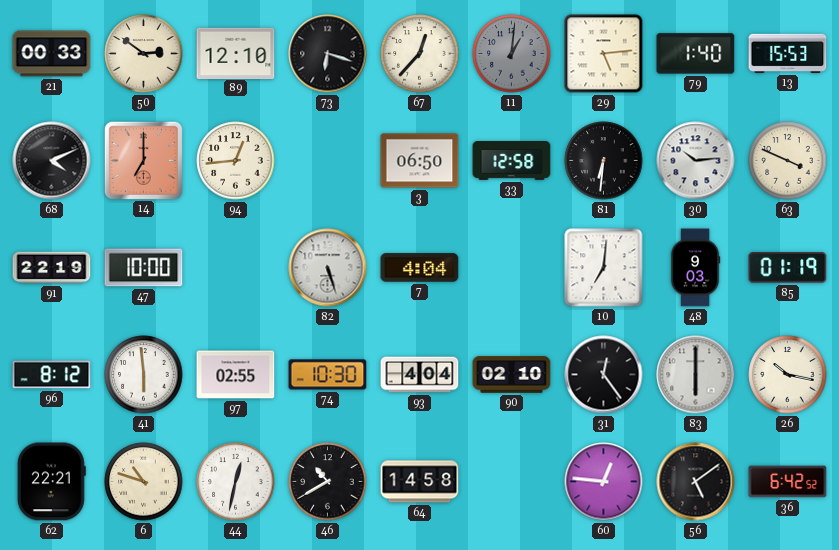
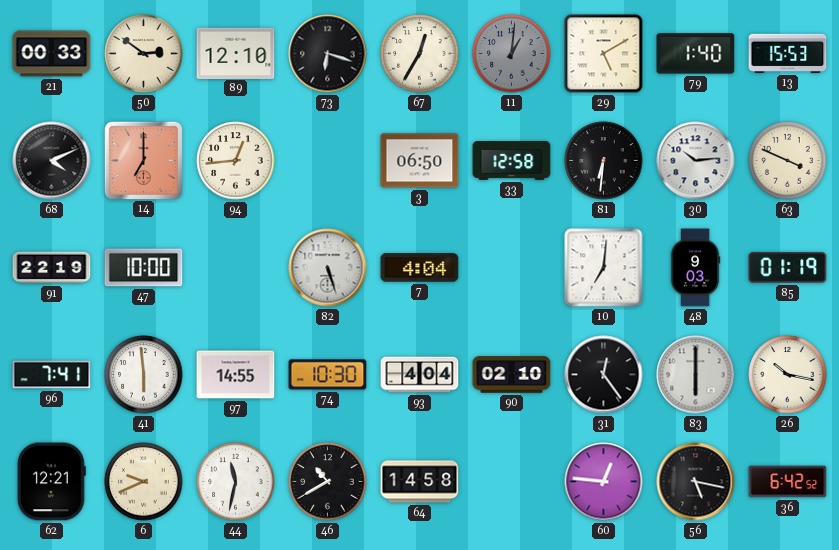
67: 12:37 -> 12:35 (420, 54)
29: 5:14 -> 5:10 (604, 54)
96: 8:12 -> 7:41 (52, 375)
97: 02:55 -> 14:55 (236, 375)
62: 22:21 -> 12:21 (51, 482)
6: 10:48 -> 9:41 (144, 482)
44: 12:32 -> 11:32 (236, 482)
56: 5:09 -> 5:17 (696, 482)
